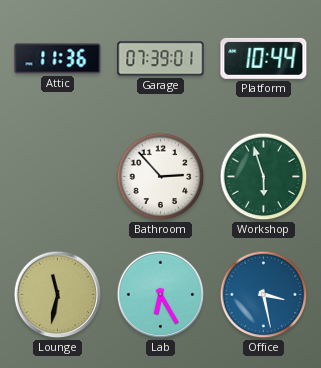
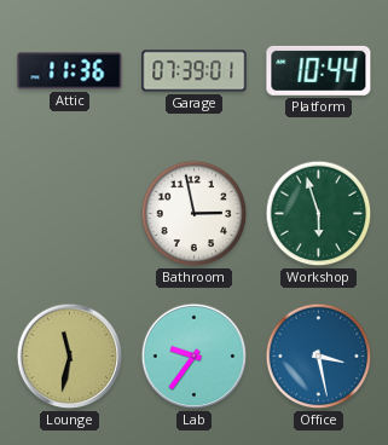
Bathroom: 2:53 -> 2:58 (195, 214)
Lab: 6:25 -> 9:36 (195, 357)
